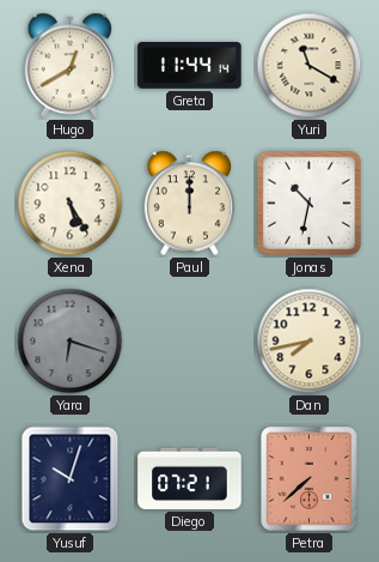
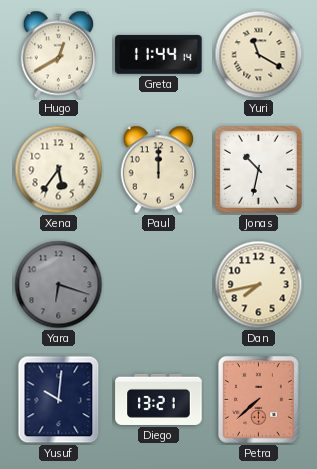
Xena: 5:25 -> 5:36 (59, 170)
Yusuf: 10:03 -> 10:01 (59, 400)
Diego: 07:21 -> 13:21 (159, 399)
